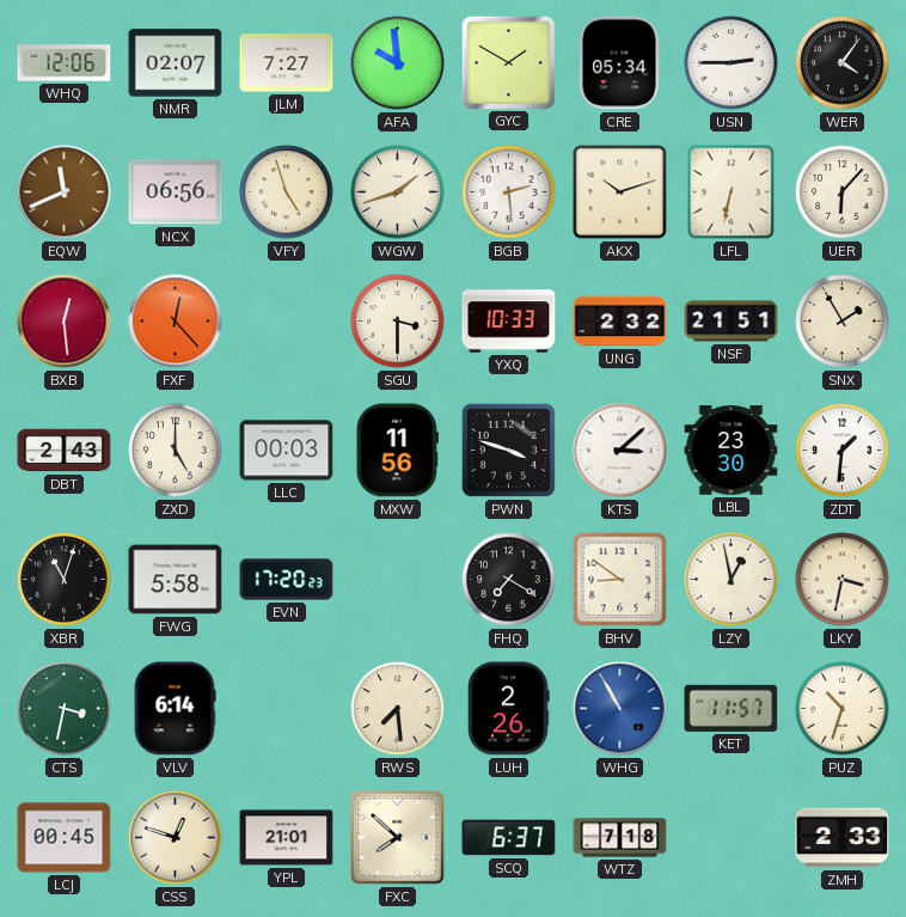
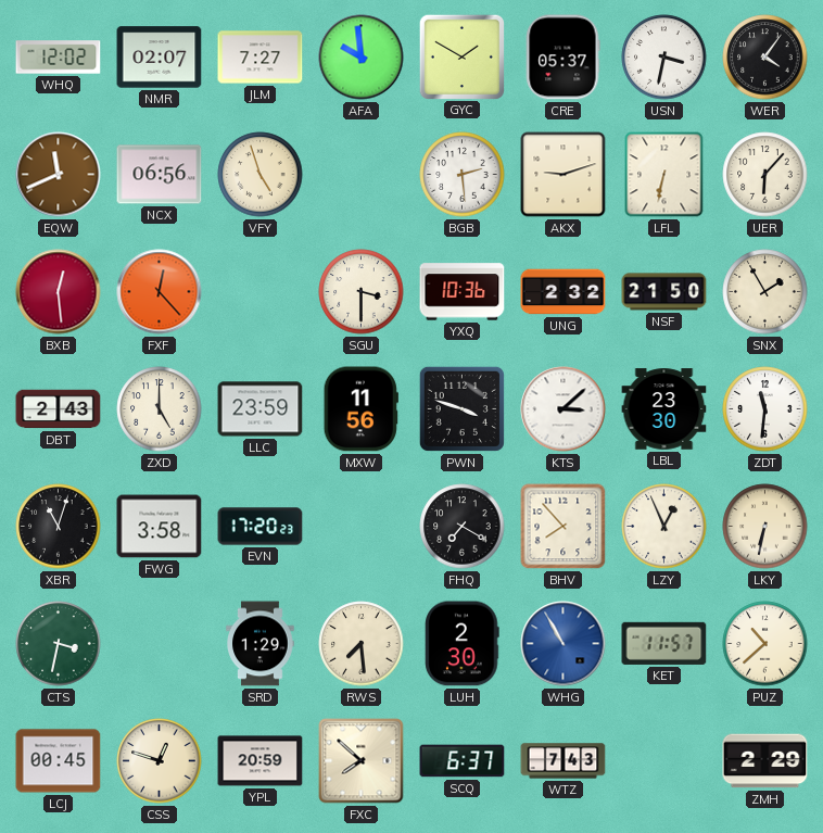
WHQ: 12:06 -> 12:02 (59, 58)
CRE: 05:34 -> 05:37 (562, 58)
USN: 2:45 -> 3:32 (664, 58)
WGW: 1:42 -> none (398, 192)
AKX: 10:12 -> 9:12 (564, 175)
YXQ: 10:33 -> 10:36 (463, 292)
NSF: 21:51 -> 21:50 (664, 292)
LLC: 00:03 -> 23:59 (261, 409)
ZDT: 1:31 -> 11:31 (765, 409)
FWG: 5:58 -> 3:58 (160, 527)
BHV: 8:51 -> 7:53 (564, 527)
LZY: 12:58 -> 12:56 (664, 527)
LKY: 3:32 -> 6:32 (765, 527)
VLV: 6:14 -> none (175, 709)
SRD: none -> 1:29 (261, 644)
LUH: 2:26 -> 2:30 (463, 644)
PUZ: 10:33 -> 10:38 (765, 644)
YPL: 21:01 -> 20:59 (261, 761)
WTZ: 7:18 -> 7:43 (564, 761)
ZMH: 2:33 -> 2:29 (765, 761)
